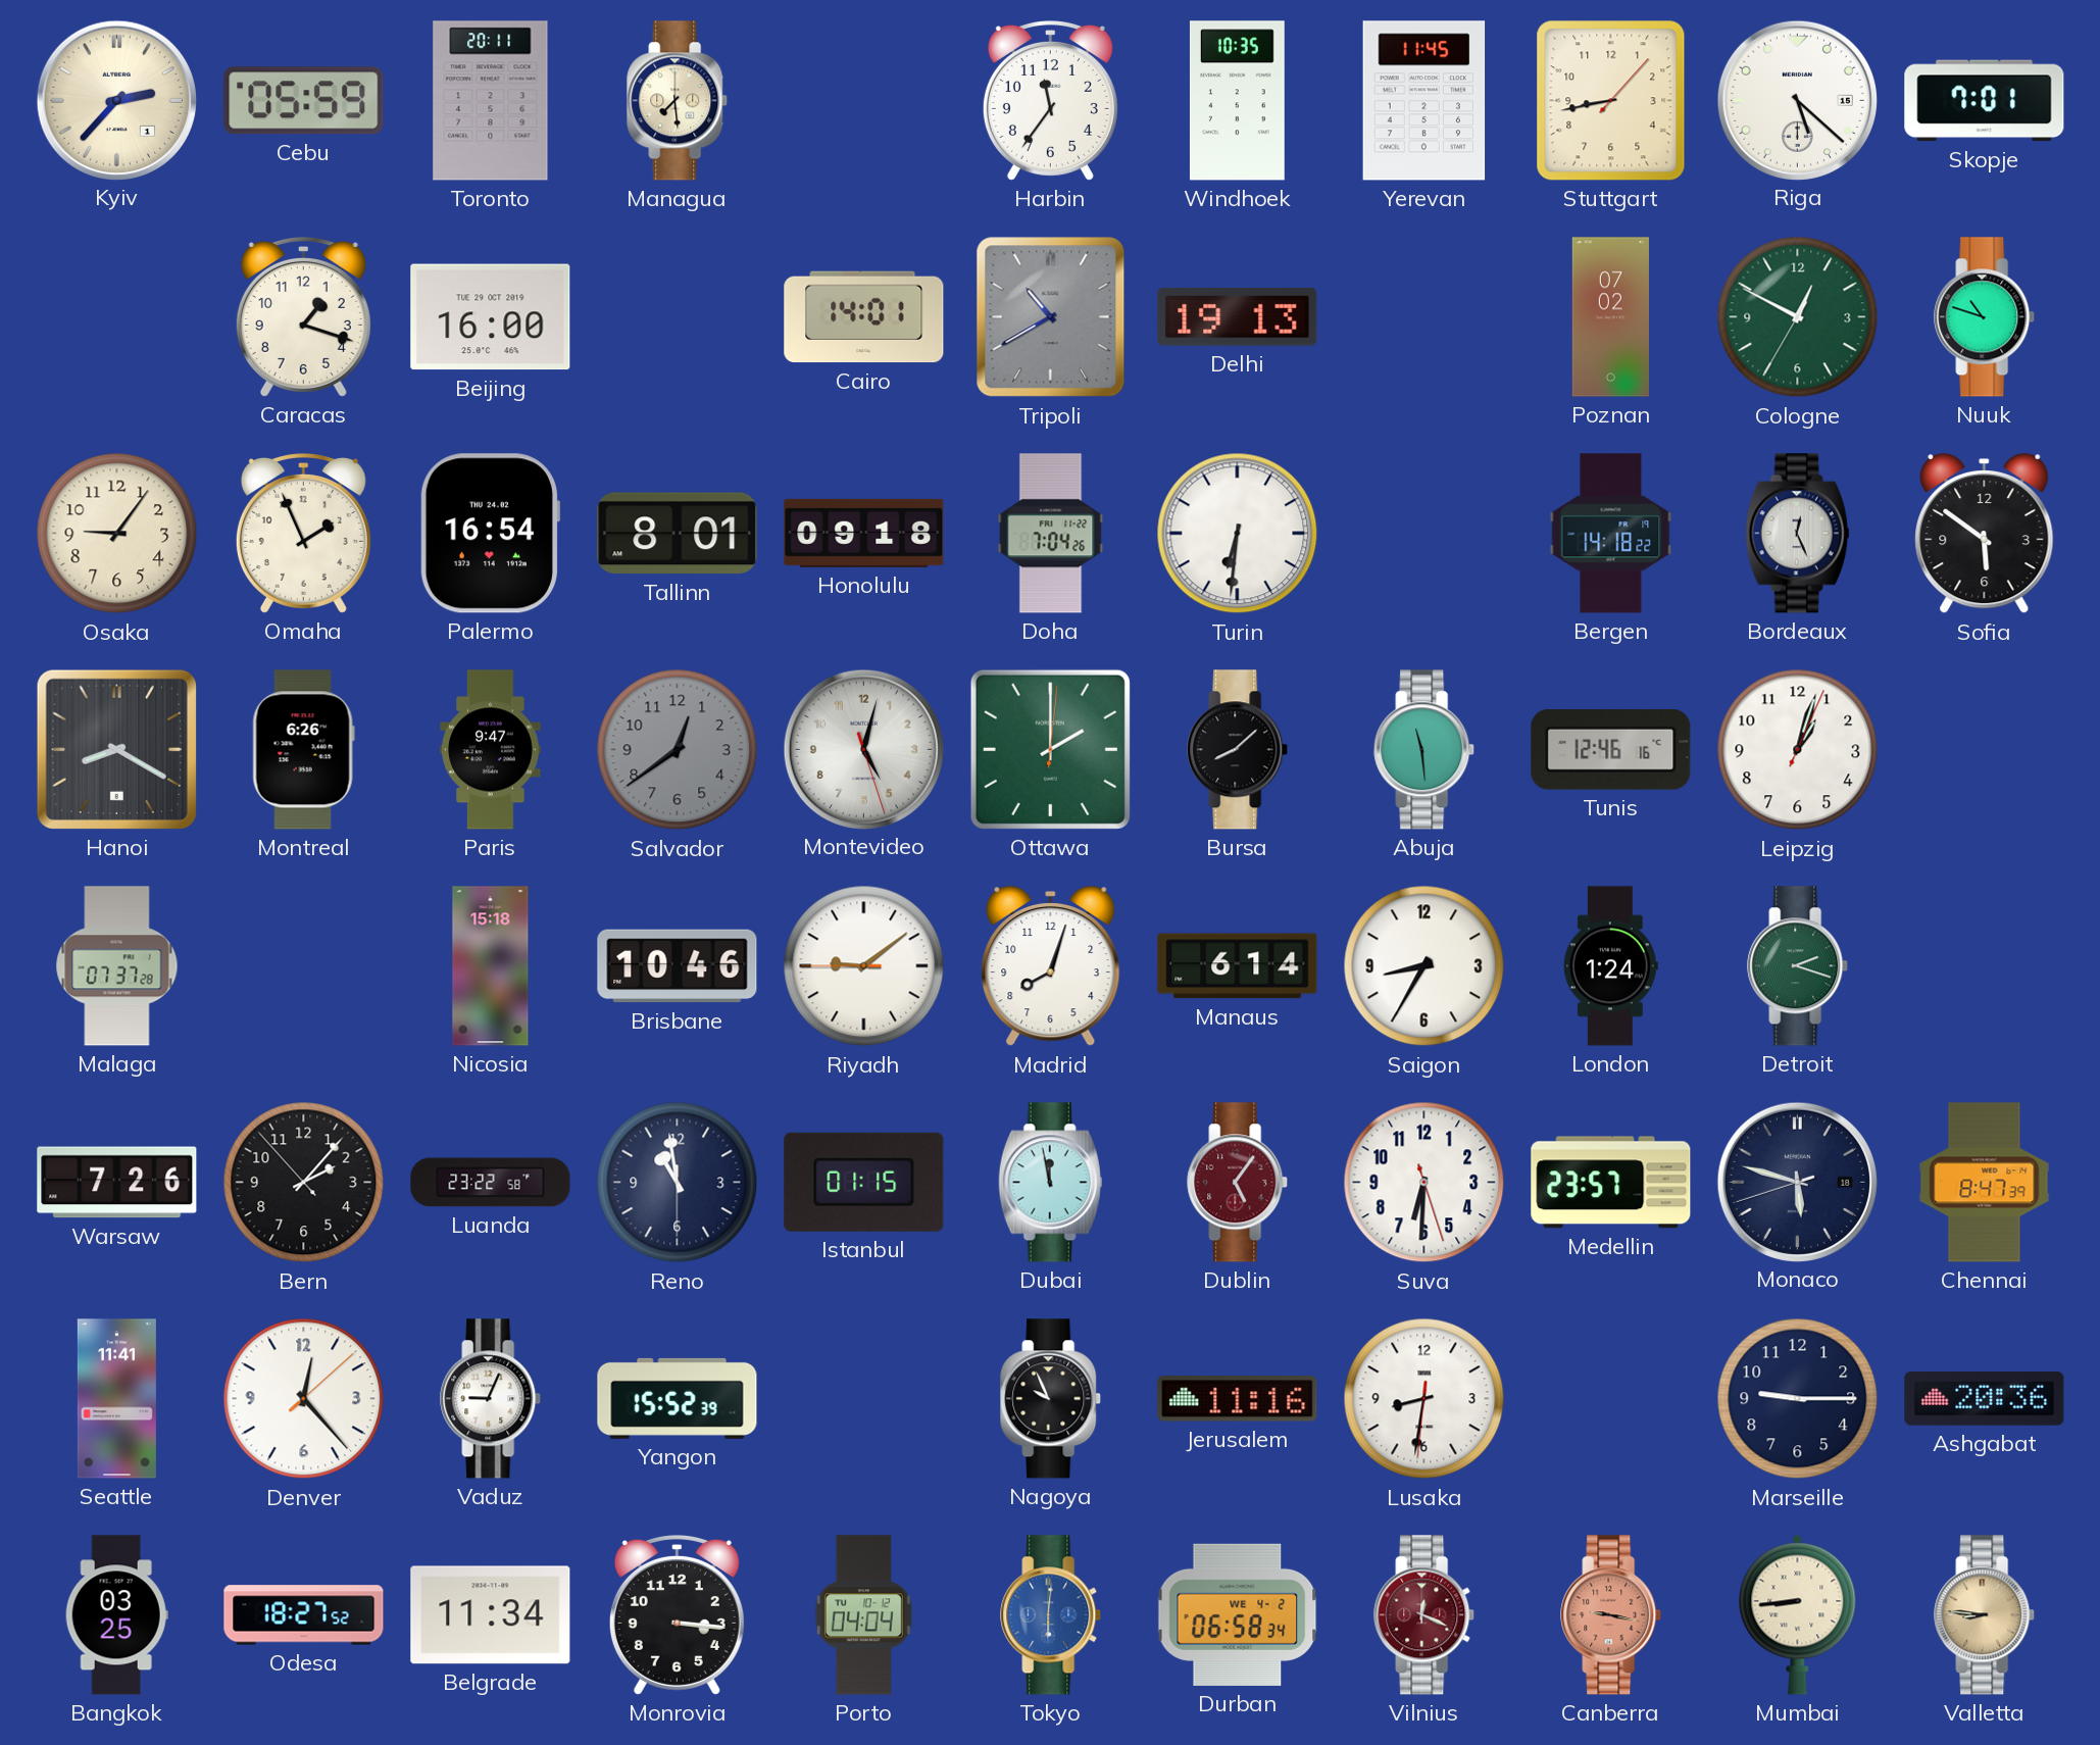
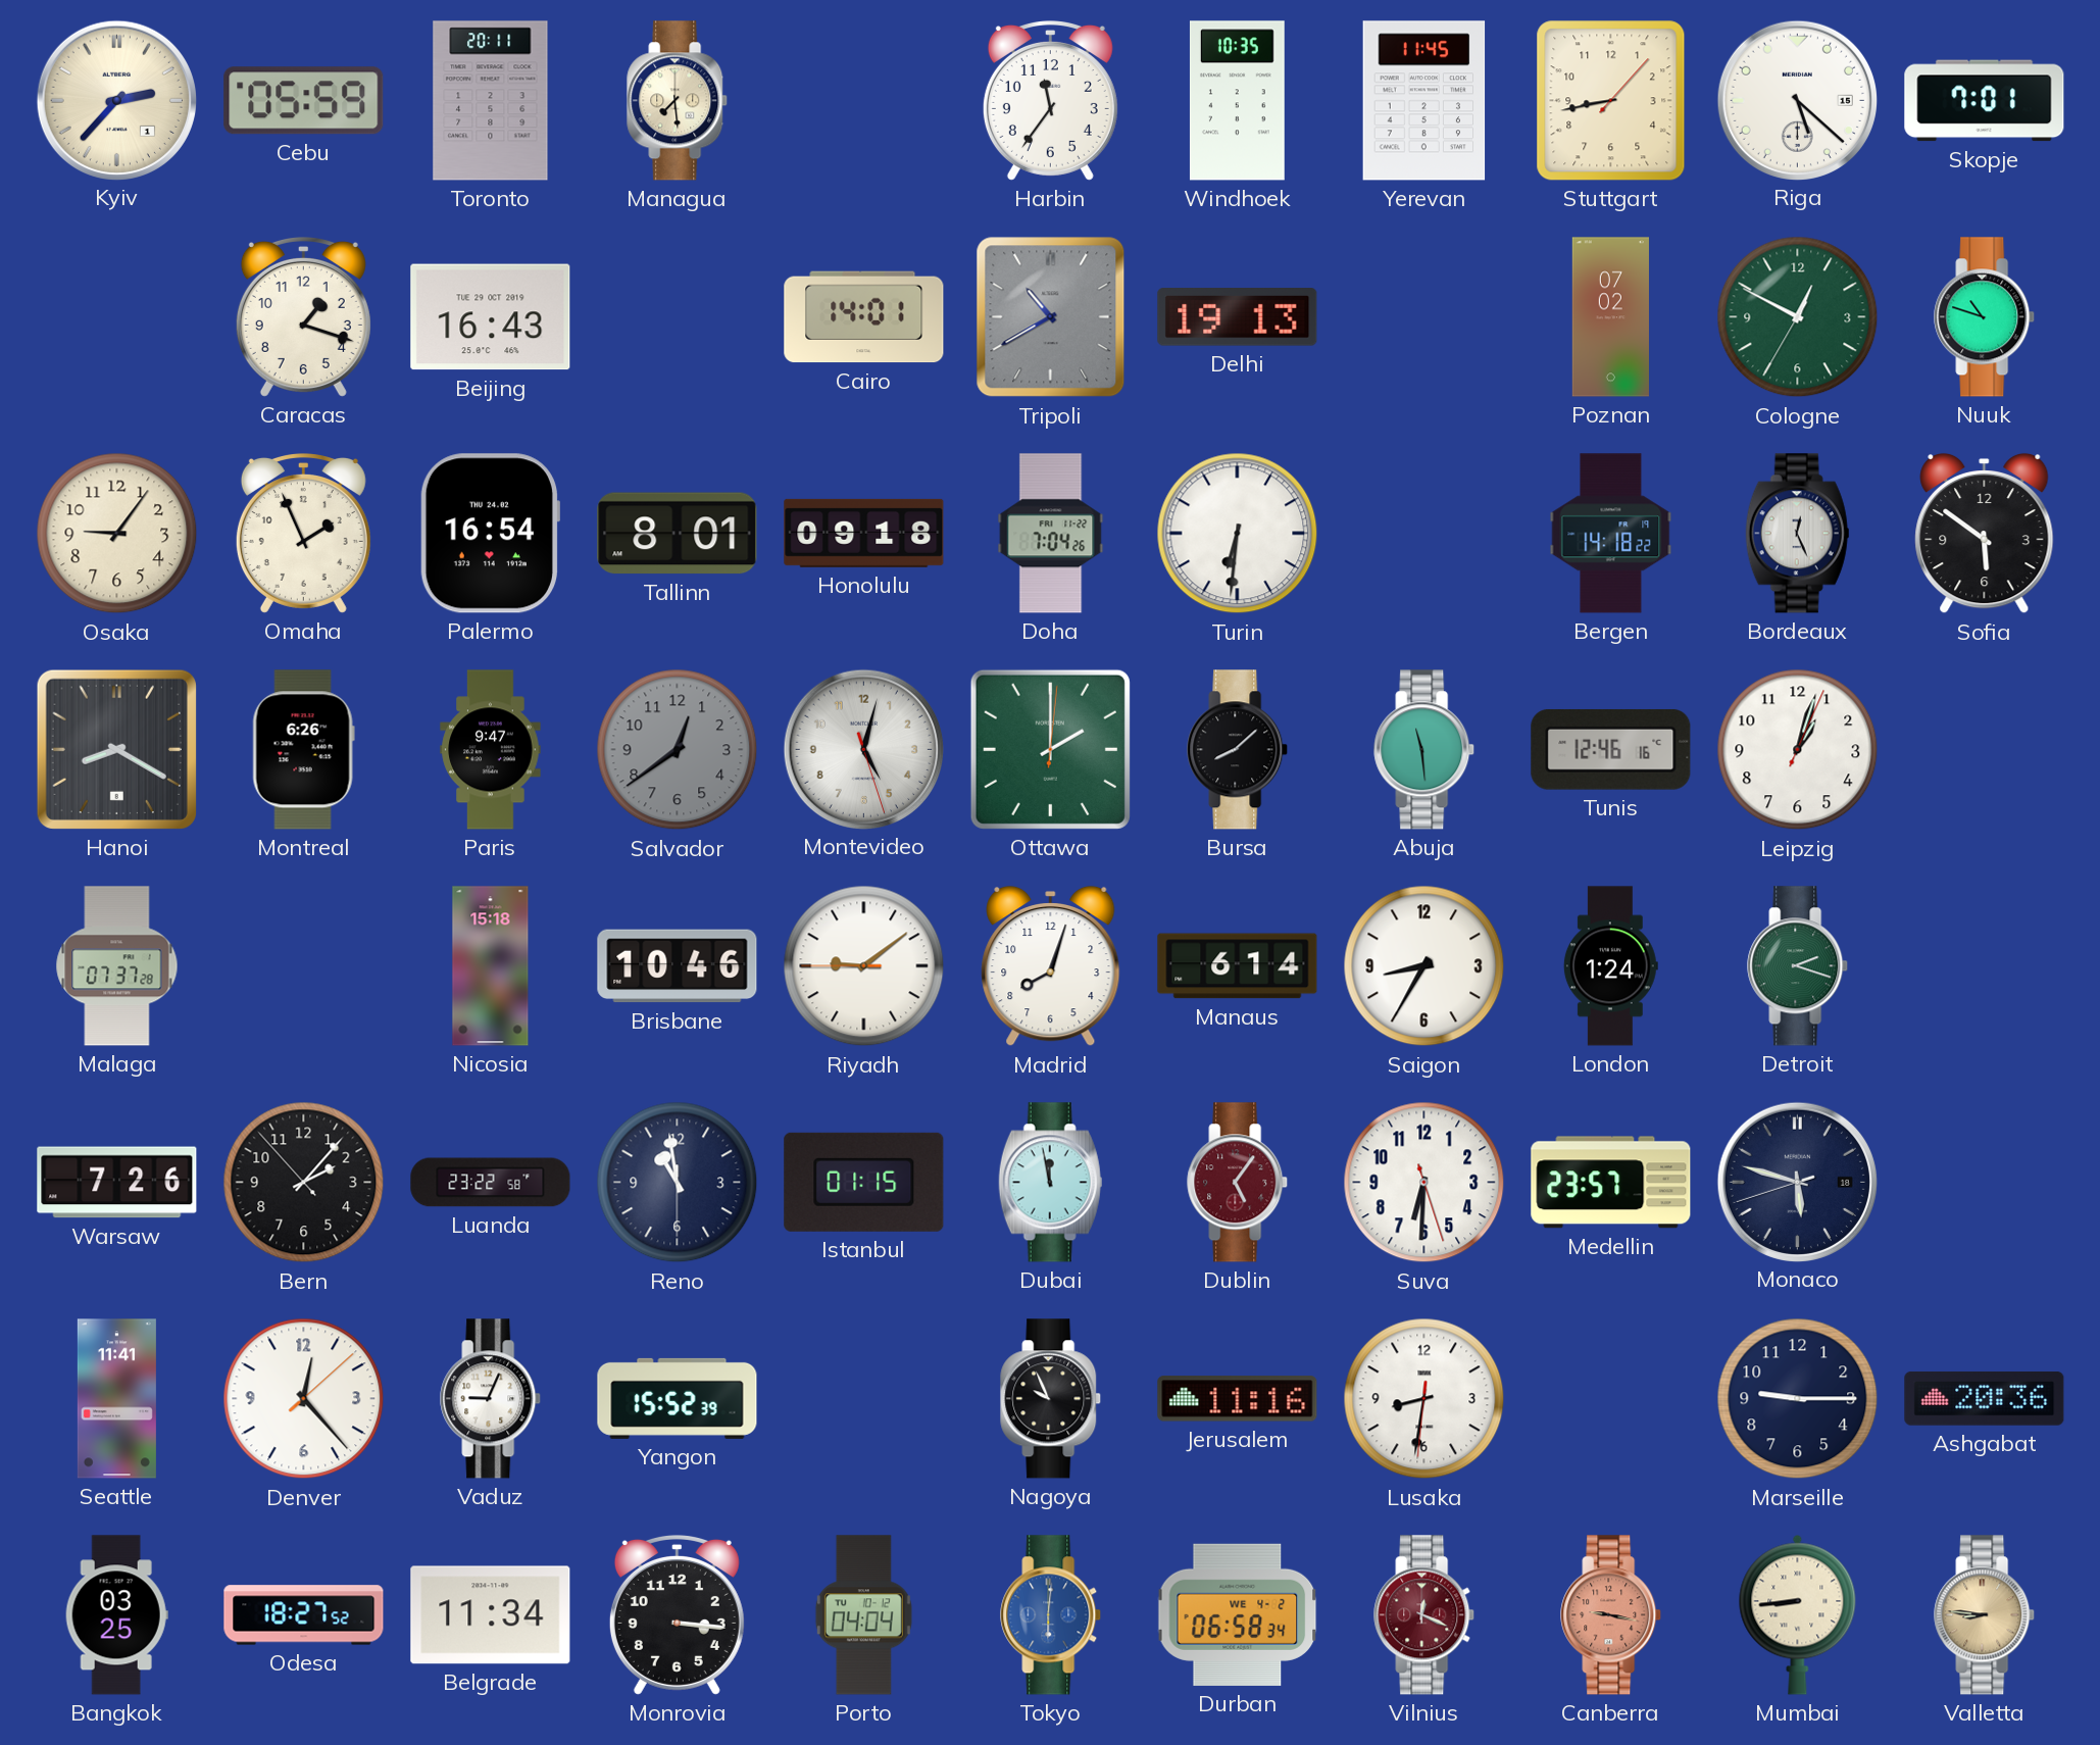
Beijing: 16:00 -> 16:43 (491, 317)
Chennai: 8:47 -> none (1985, 1183)
